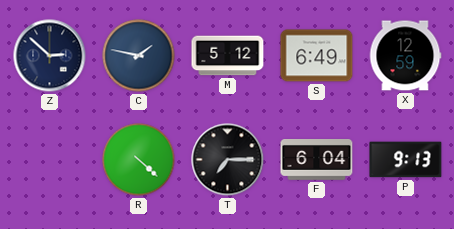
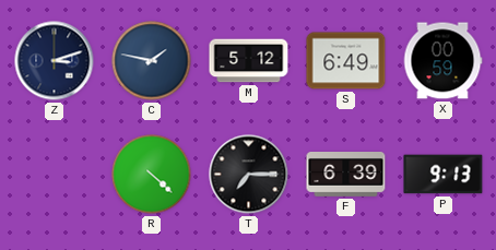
Z: 2:52 -> 3:12 (55, 61)
X: 12:59 -> 00:59 (442, 61)
F: 6:04 -> 6:39 (346, 175)
